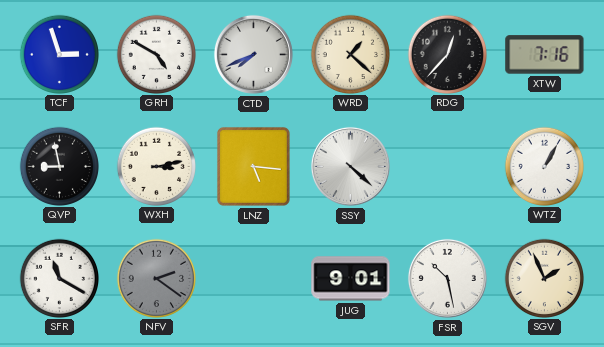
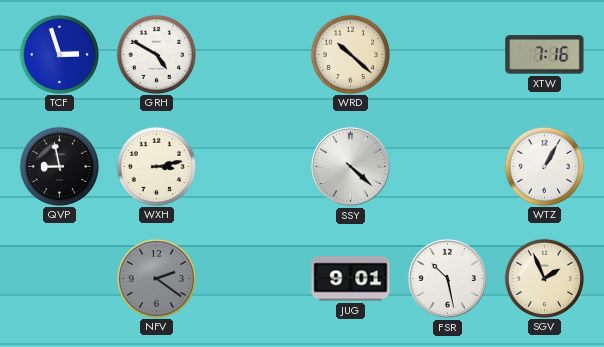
CTD: 7:41 -> none (253, 54)
WRD: 1:22 -> 10:22 (351, 54)
RDG: 12:37 -> none (448, 54)
LNZ: 5:16 -> none (253, 166)
SFR: 11:20 -> none (60, 278)
